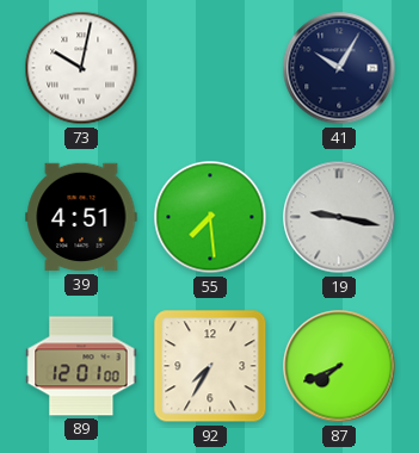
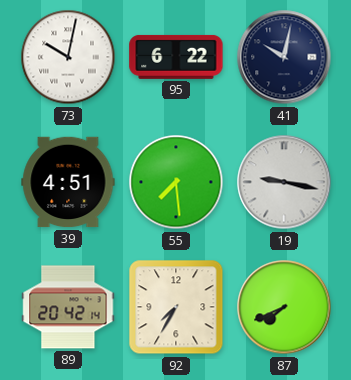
95: none -> 6:22 (176, 57)
41: 10:05 -> 10:02 (284, 57)
89: 12:01 -> 20:42 (68, 307)
